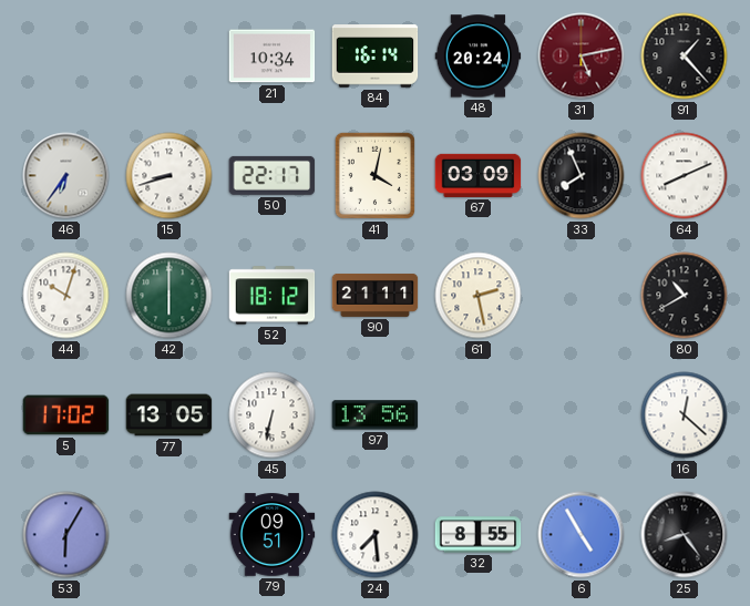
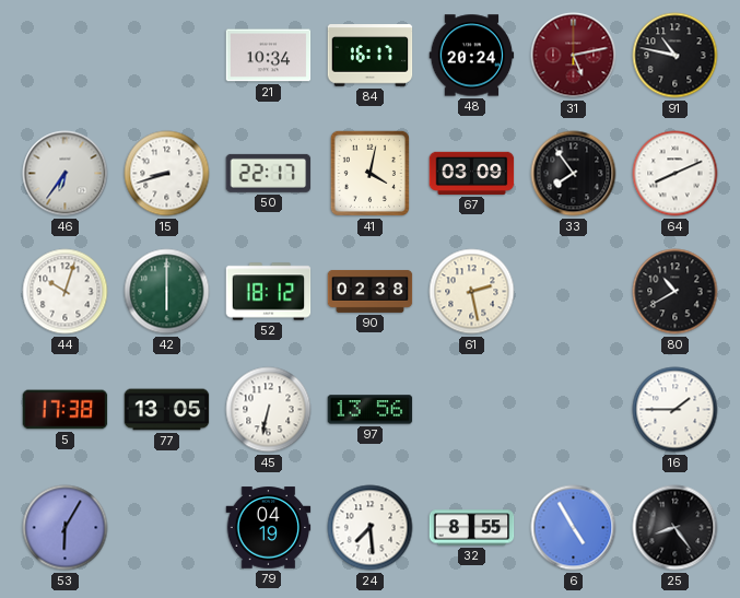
84: 16:14 -> 16:17 (371, 56)
91: 1:23 -> 10:47 (676, 56)
33: 7:56 -> 7:54 (574, 174)
90: 21:11 -> 02:38 (371, 291)
5: 17:02 -> 17:38 (66, 410)
16: 12:22 -> 1:45 (676, 410)
79: 09:51 -> 04:19 (269, 528)
